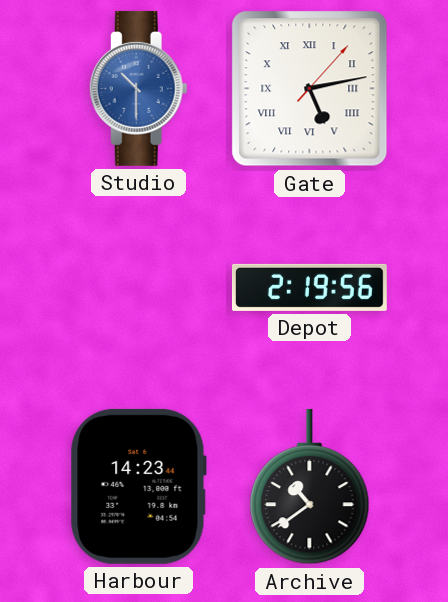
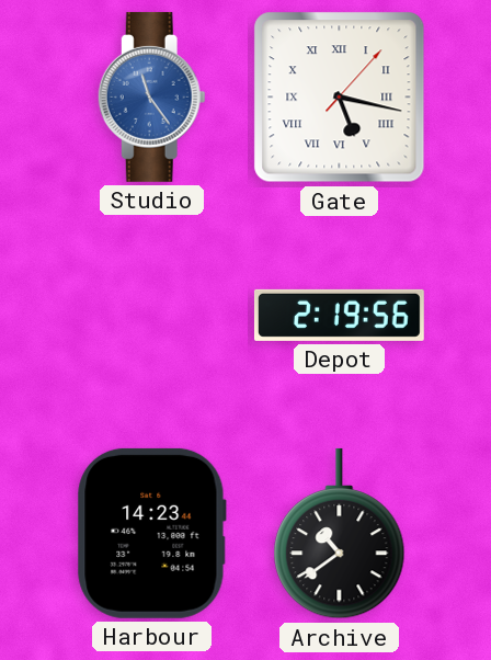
Studio: 10:30 -> 11:24 (151, 96)
Gate: 5:13 -> 5:17 (340, 98)
